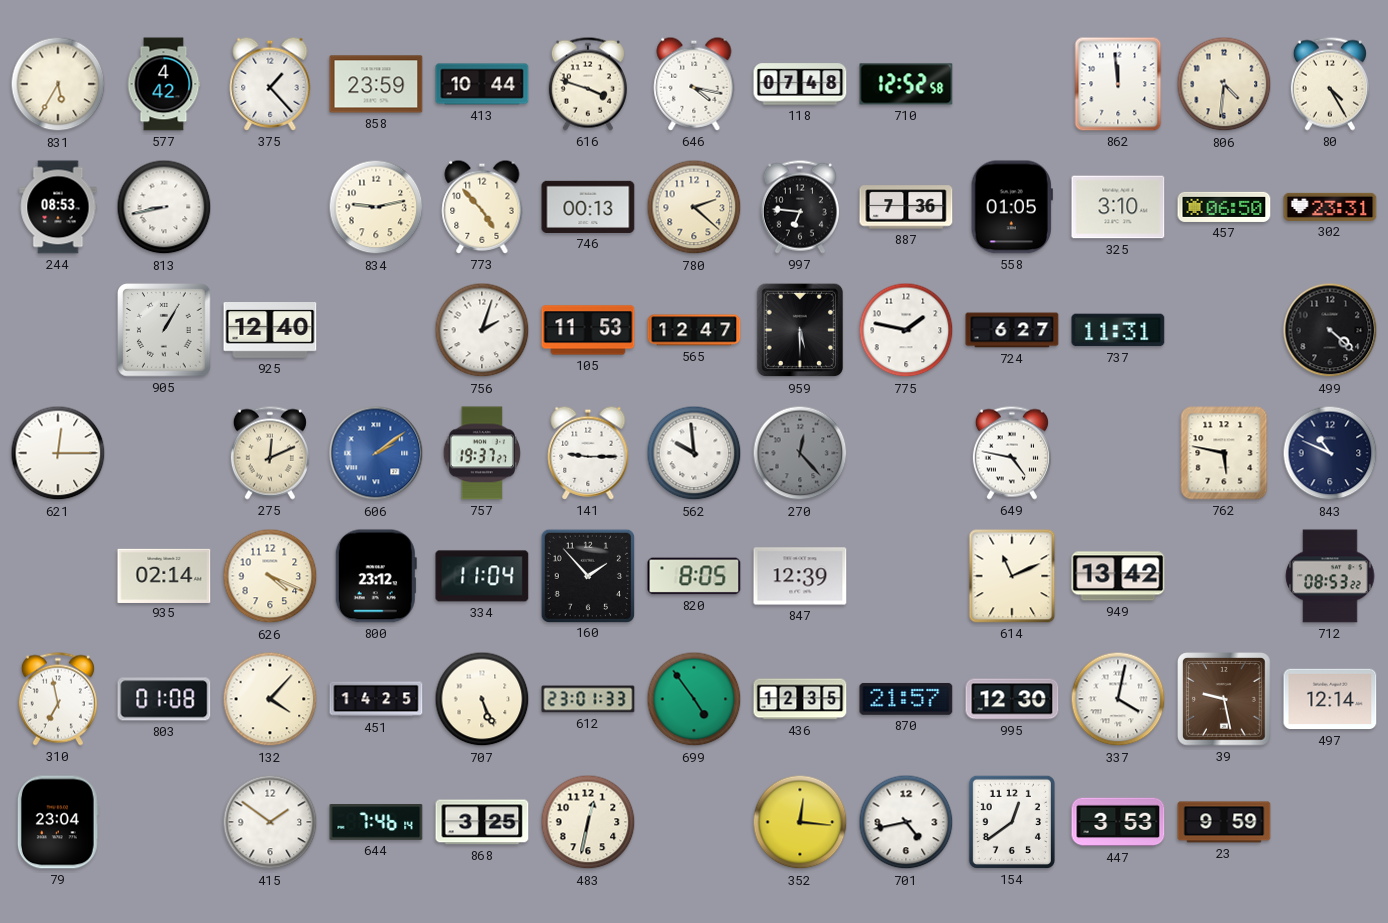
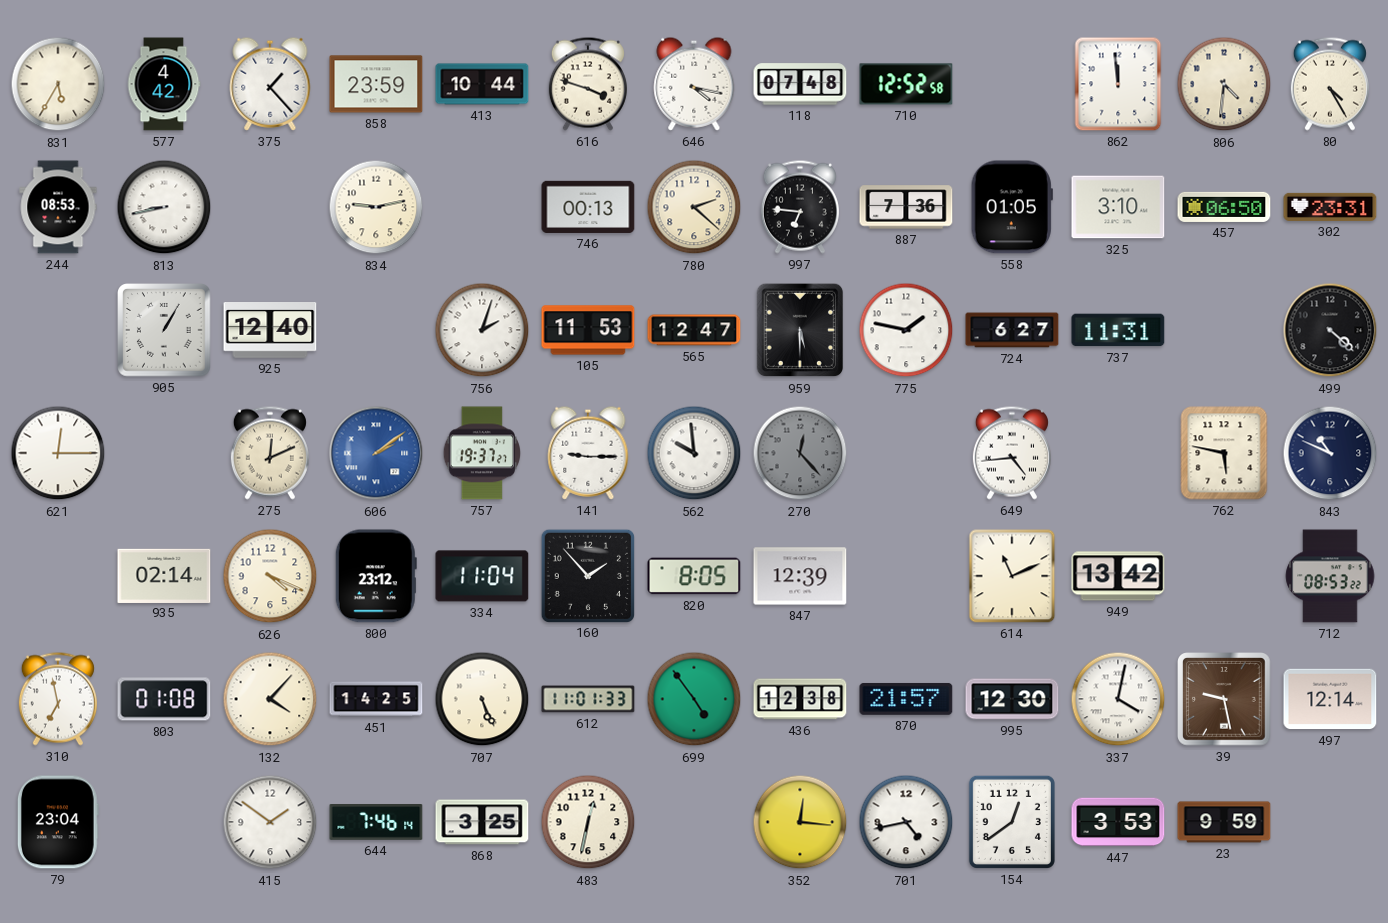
773: 4:53 -> none (482, 207)
649: 4:47 -> 4:44 (1012, 453)
612: 23:01 -> 11:01 (588, 699)
436: 12:35 -> 12:38 (800, 699)
